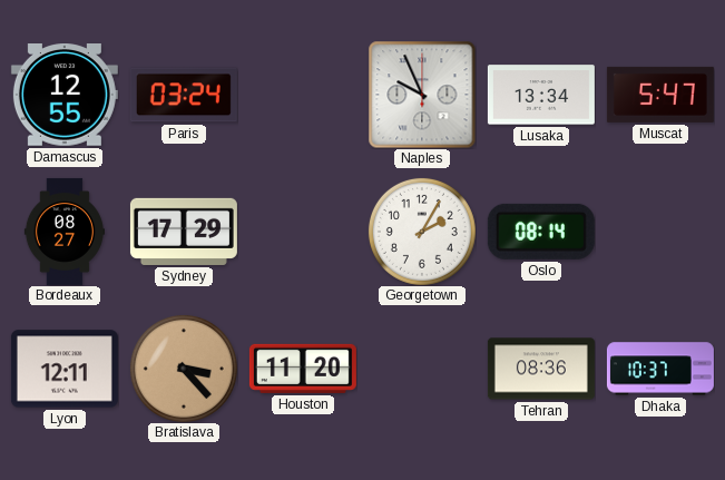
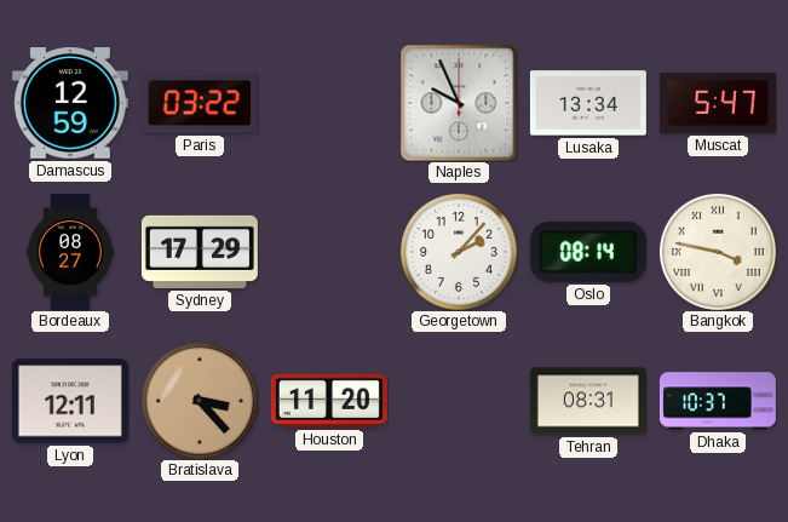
Damascus: 12:55 -> 12:59 (70, 104)
Paris: 03:24 -> 03:22 (200, 103)
Georgetown: 2:05 -> 2:07 (459, 252)
Bangkok: none -> 3:47 (718, 252)
Tehran: 08:36 -> 08:31 (588, 401)
